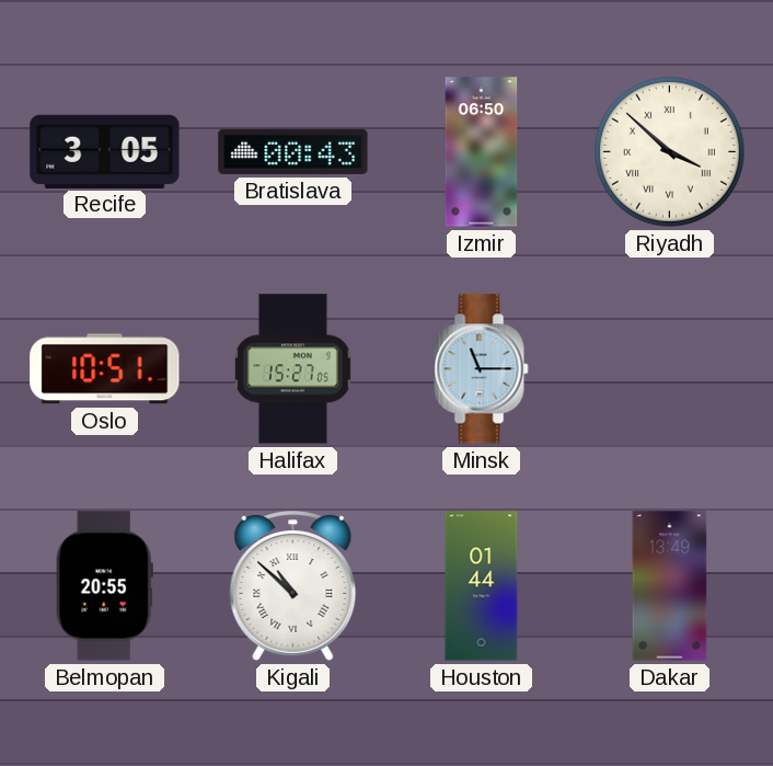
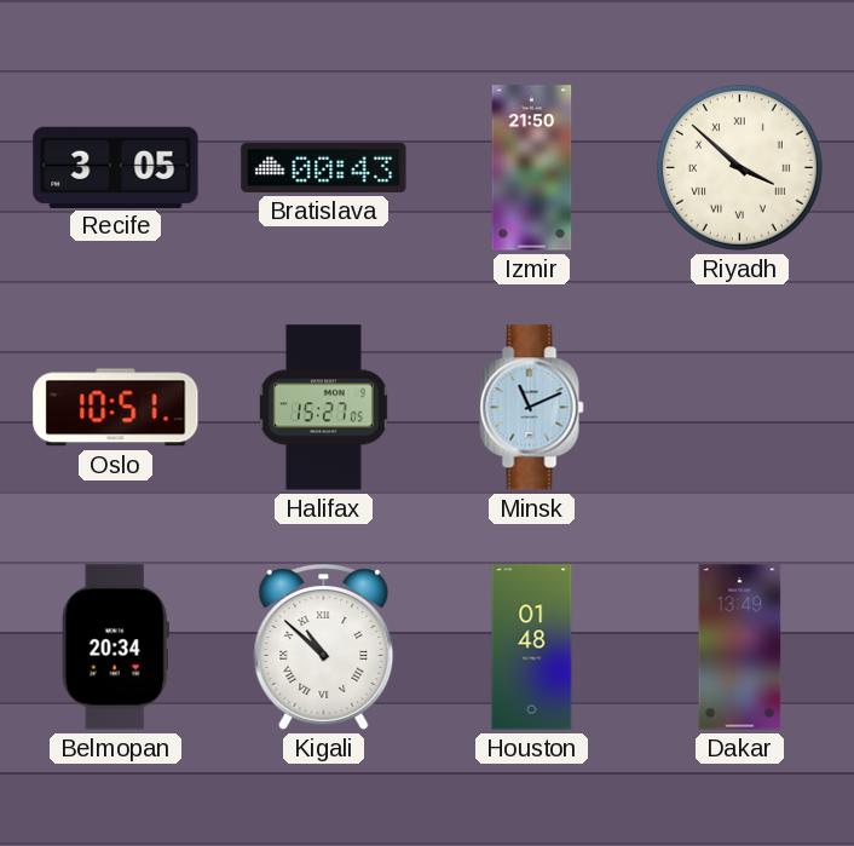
Izmir: 06:50 -> 21:50 (532, 168)
Minsk: 11:15 -> 11:11 (532, 408)
Belmopan: 20:55 -> 20:34 (115, 648)
Houston: 01:44 -> 01:48 (532, 648)
